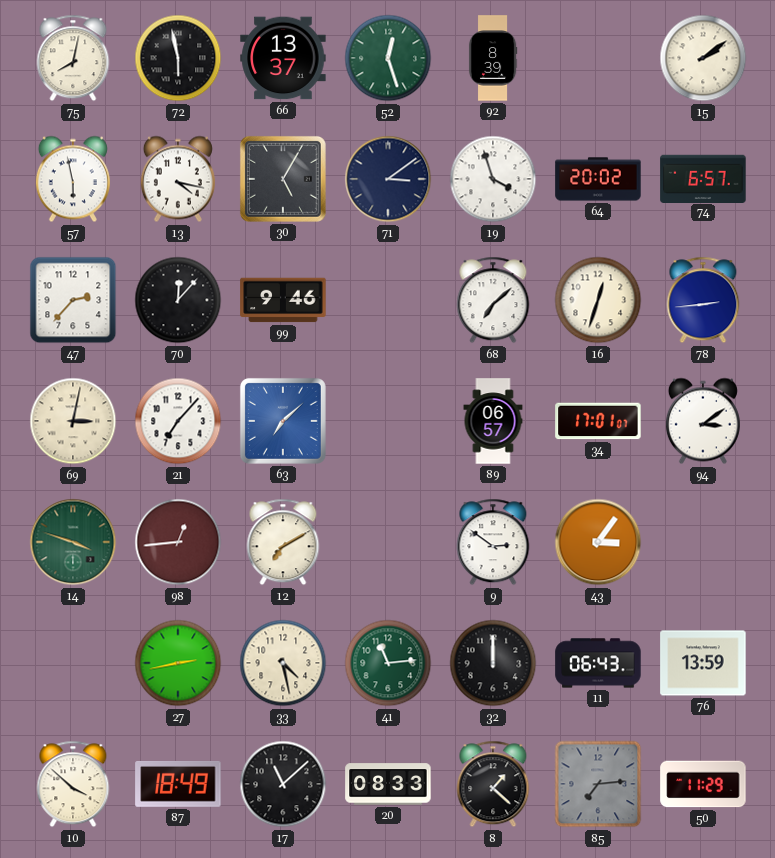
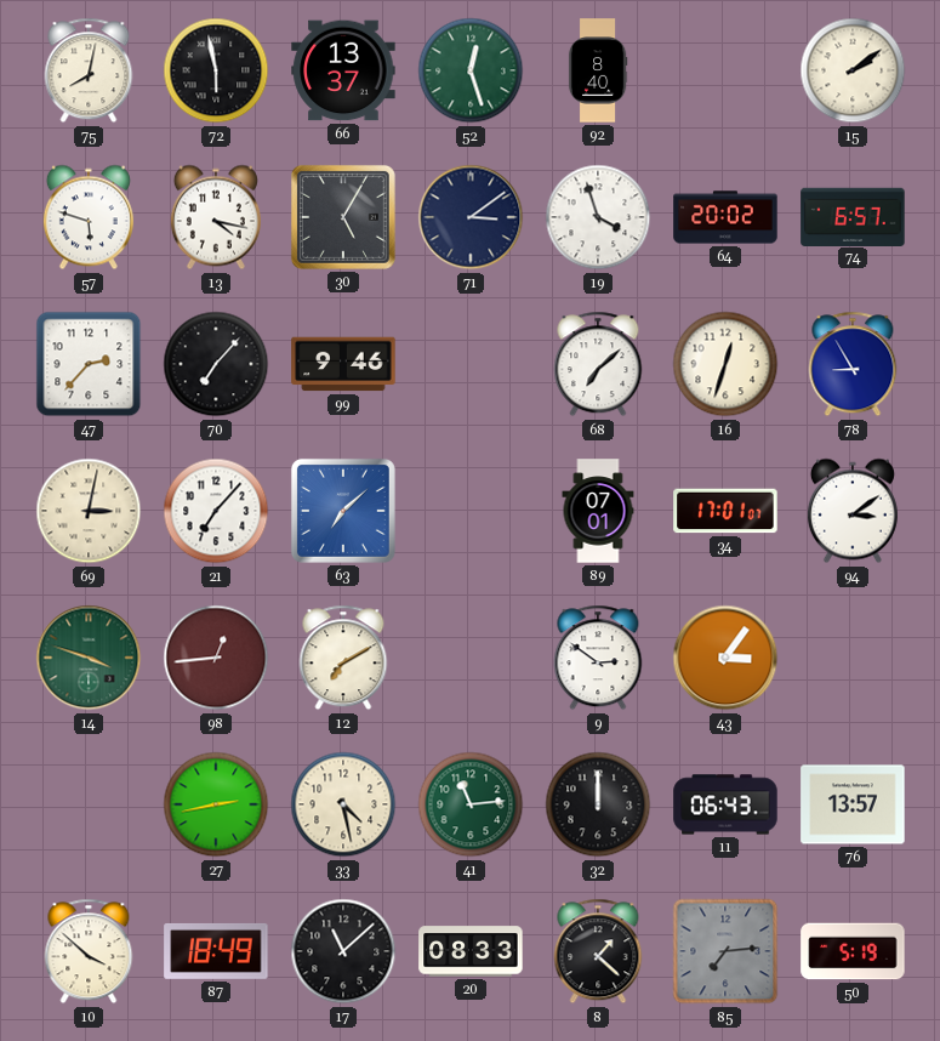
92: 8:39 -> 8:40 (598, 70)
57: 5:58 -> 5:48 (89, 217)
70: 12:07 -> 7:07 (216, 364)
78: 2:44 -> 8:55 (853, 364)
89: 06:57 -> 07:01 (598, 511)
76: 13:59 -> 13:57 (853, 804)
50: 11:29 -> 5:19 (853, 951)
